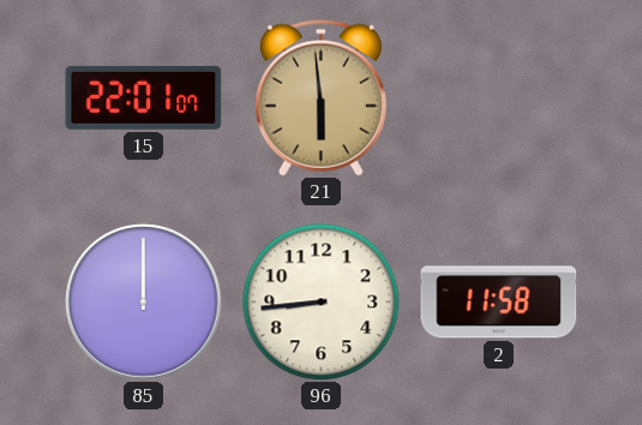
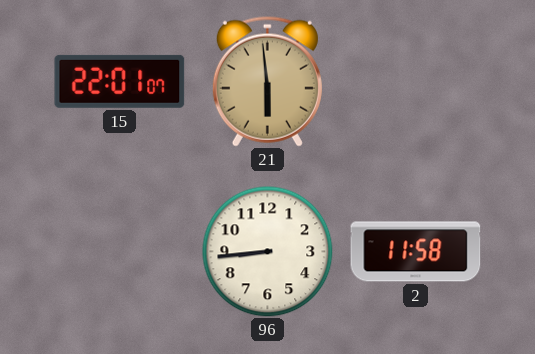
85: 12:00 -> none (144, 303)
